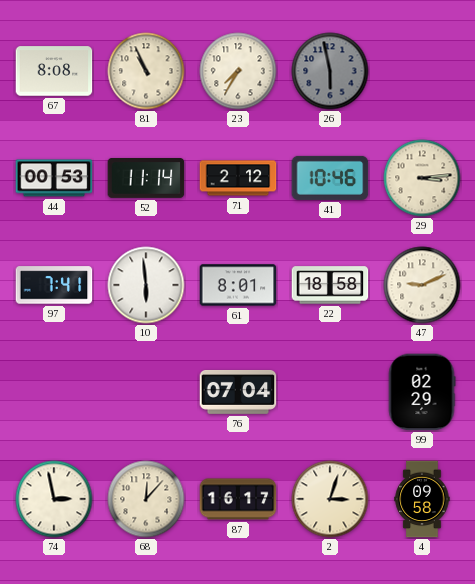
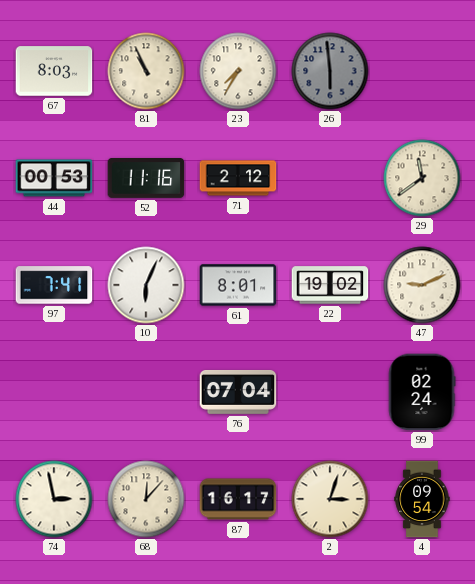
67: 8:08 -> 8:03 (54, 71)
26: 5:58 -> 5:59 (330, 71)
52: 11:14 -> 11:16 (146, 179)
41: 10:46 -> none (330, 178)
29: 3:14 -> 11:39 (422, 178)
10: 5:59 -> 6:04 (146, 285)
22: 18:58 -> 19:02 (330, 285)
99: 02:29 -> 02:24 (422, 392)
4: 09:58 -> 09:54 (422, 499)
